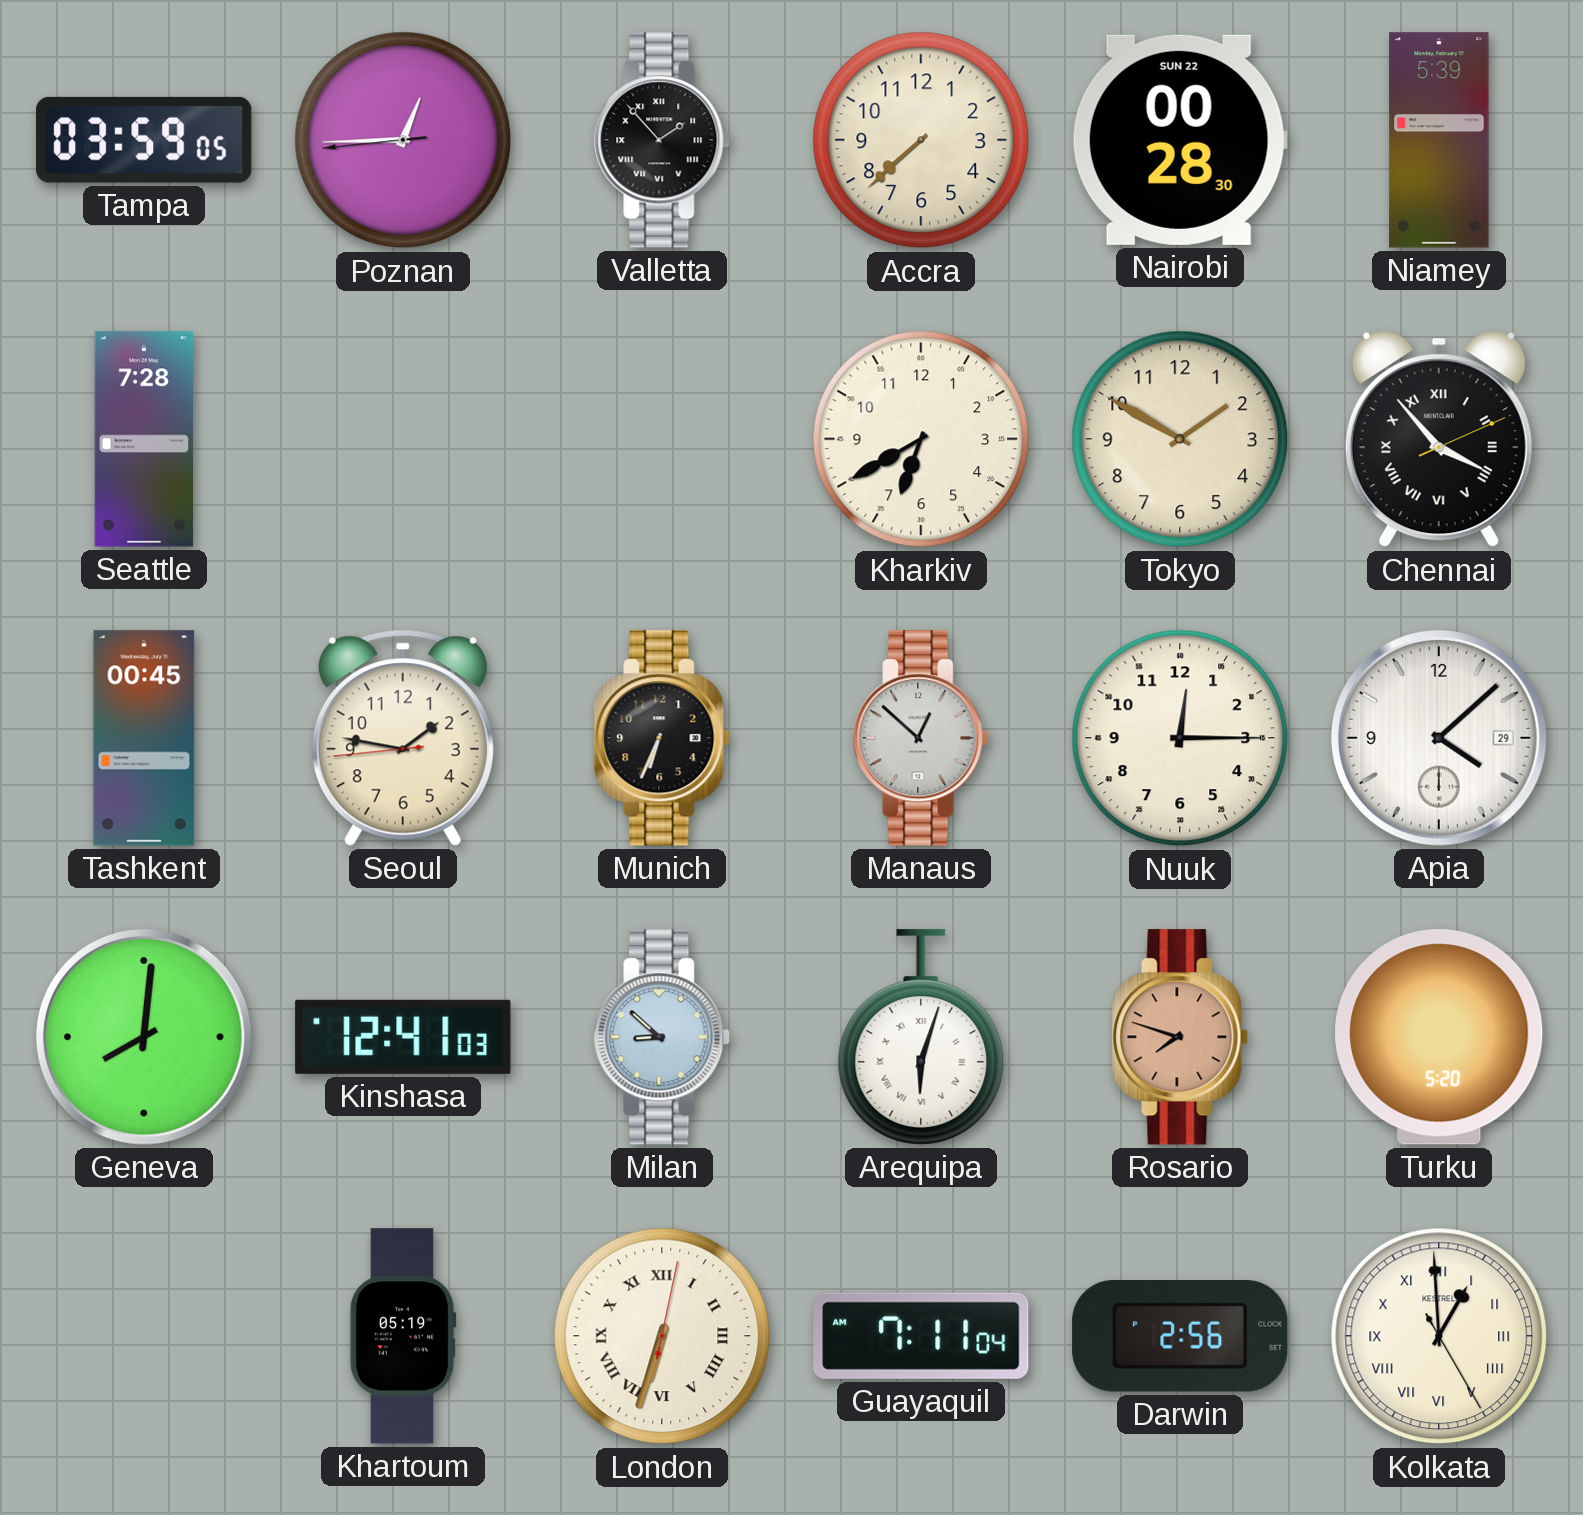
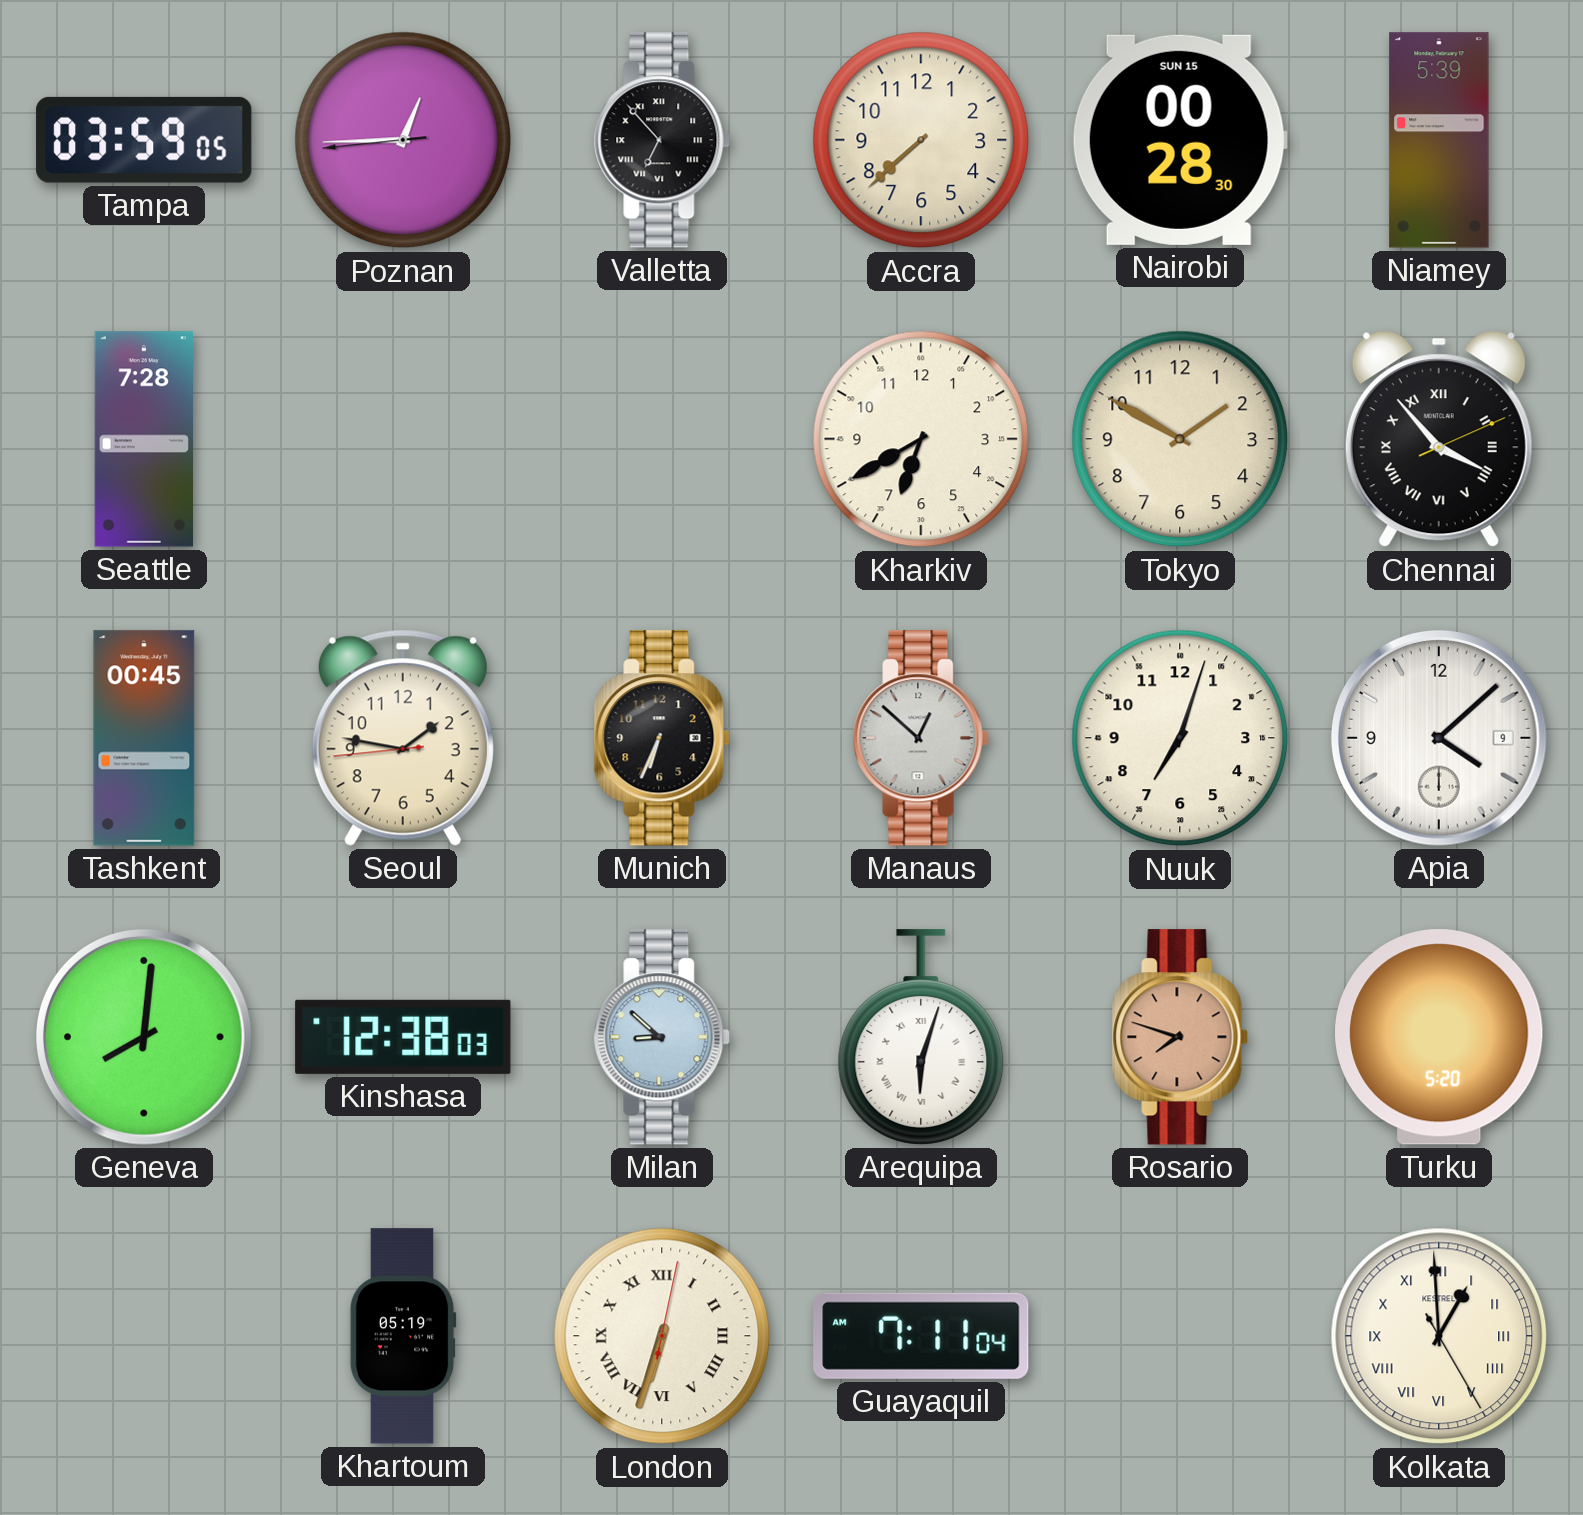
Valletta: 1:53 -> 6:53 (662, 140)
Nairobi date: SUN 22 -> SUN 15 (1180, 140)
Nuuk: 12:15 -> 7:03 (1180, 738)
Apia date: 29 -> 9 (1439, 738)
Kinshasa: 12:41 -> 12:38 (403, 1037)
Darwin: 2:56 -> none (1180, 1337)
